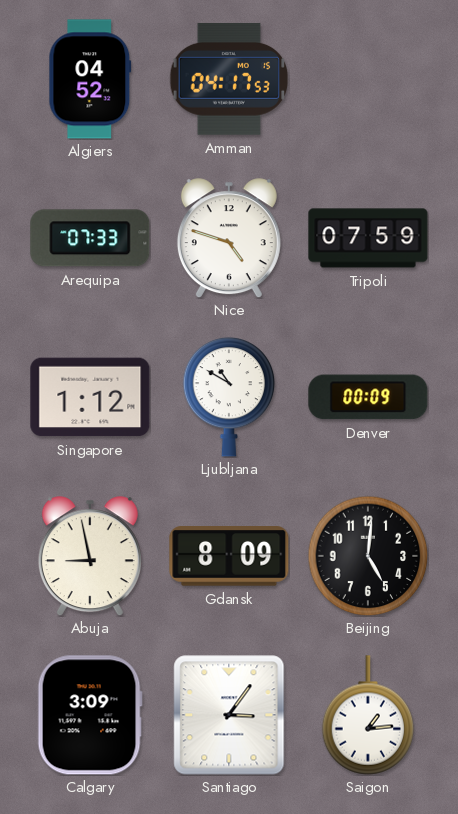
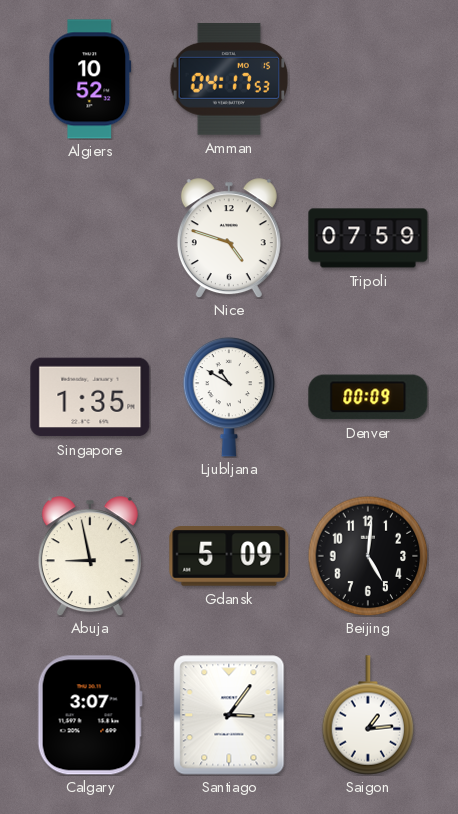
Algiers: 04:52 -> 10:52 (90, 79)
Arequipa: 07:33 -> none (90, 238)
Singapore: 1:12 -> 1:35 (90, 397)
Gdansk: 8:09 -> 5:09 (229, 556)
Calgary: 3:09 -> 3:07 (90, 715)
